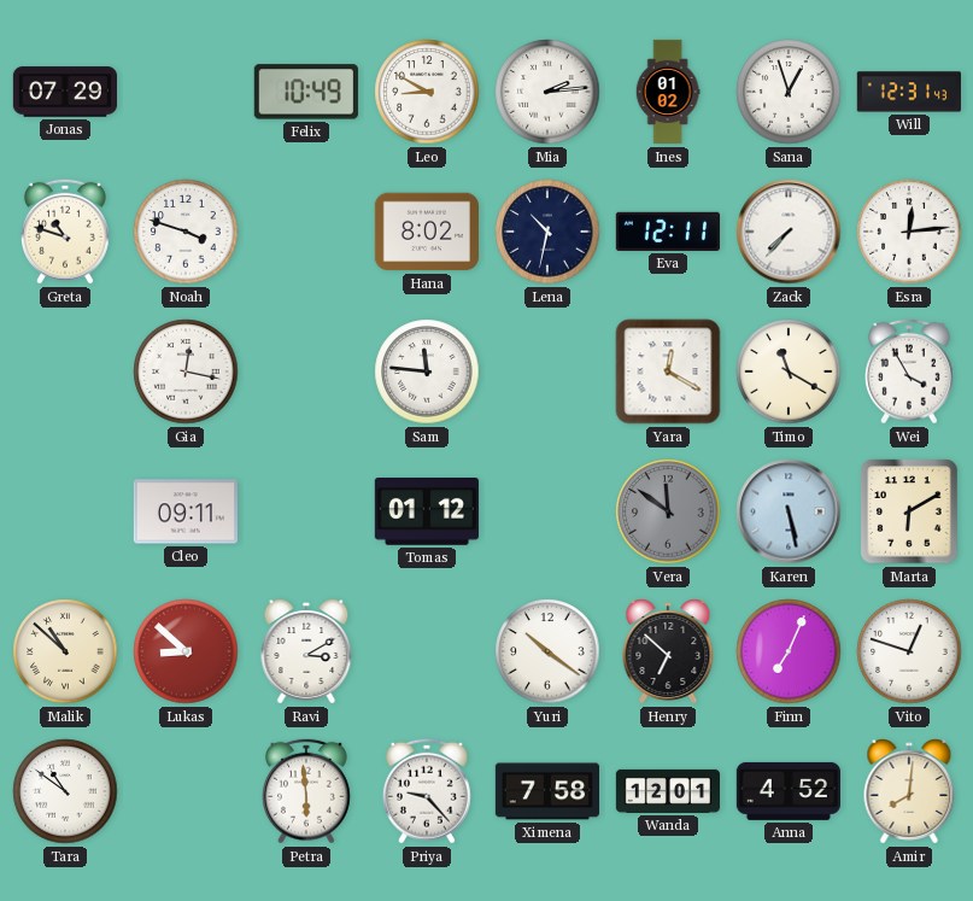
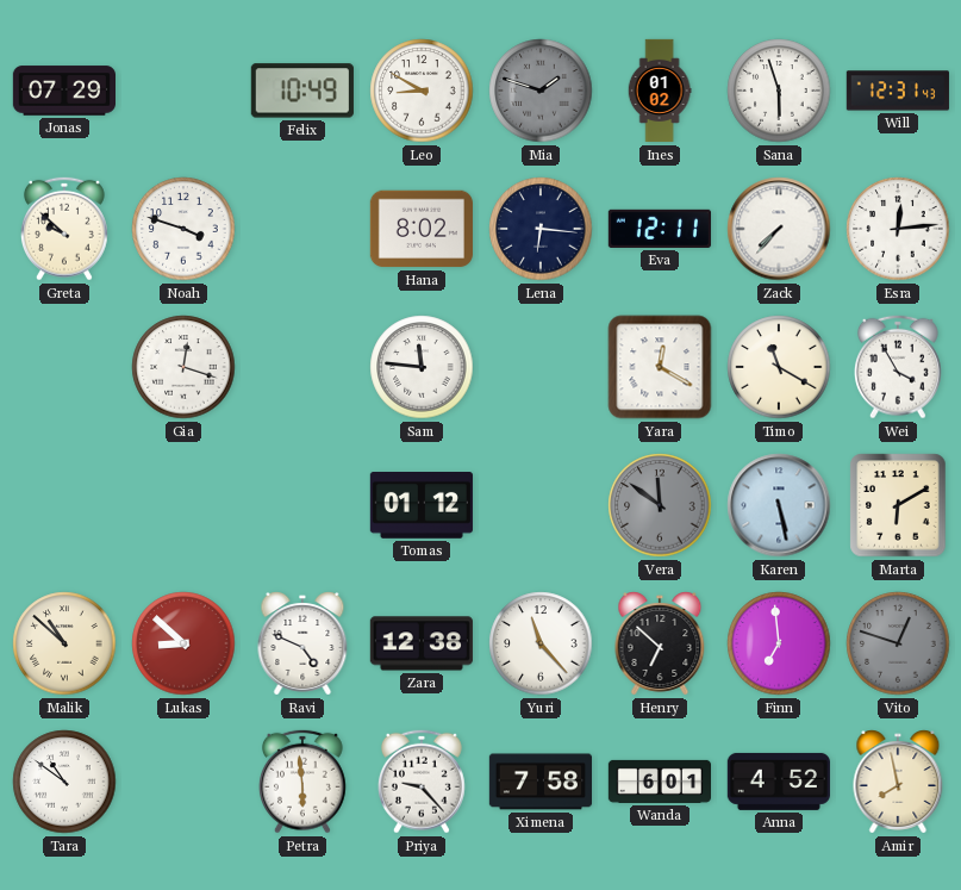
Mia: 2:14 -> 1:48 (541, 91)
Mia dial: white -> grey (541, 91)
Sana: 12:57 -> 5:57 (779, 91)
Greta: 10:48 -> 9:52 (65, 229)
Lena: 10:32 -> 6:16 (541, 229)
Gia: 12:17 -> 12:18 (183, 367)
Cleo: 09:11 -> none (186, 511)
Ravi: 3:10 -> 4:49 (302, 643)
Zara: none -> 12:38 (422, 643)
Yuri: 10:21 -> 11:23 (541, 643)
Finn: 7:04 -> 6:59 (779, 643)
Vito dial: white -> grey (898, 643)
Wanda: 12:01 -> 6:01 (659, 782)
Amir: 8:01 -> 7:58 (898, 782)
